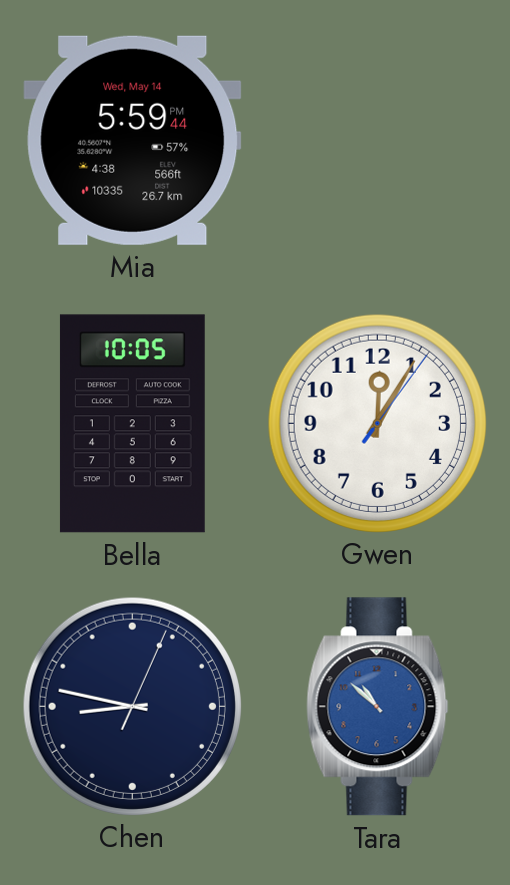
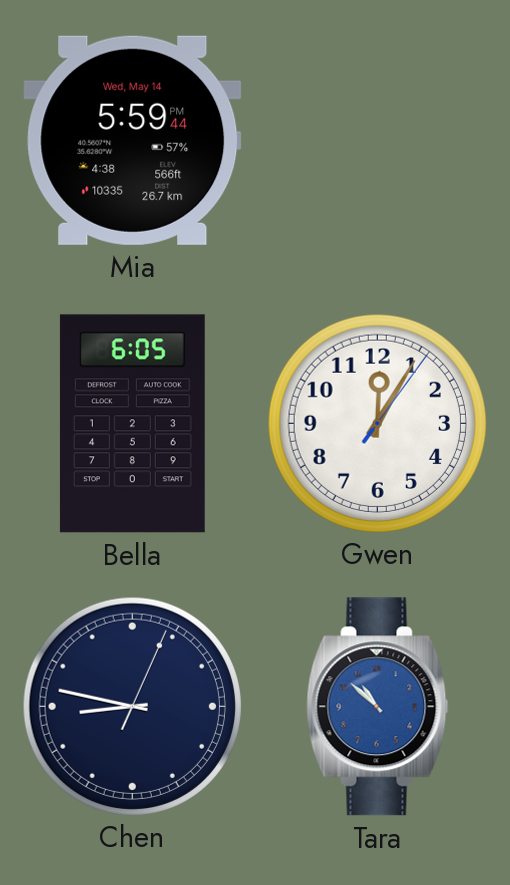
Bella: 10:05 -> 6:05 (132, 424)
